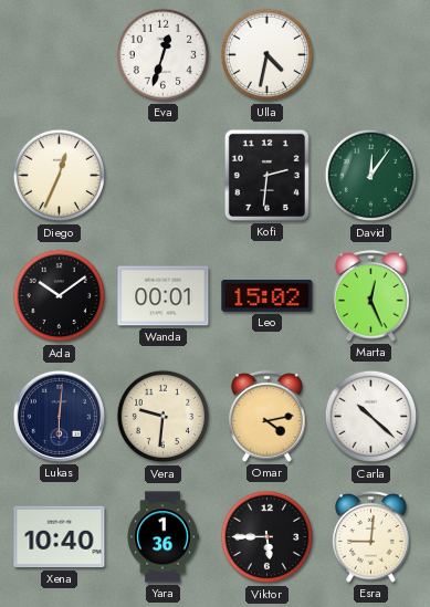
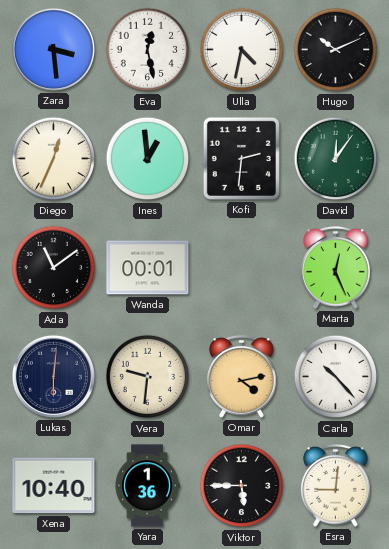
Zara: none -> 3:29 (53, 49)
Eva: 12:33 -> 12:28 (148, 50)
Hugo: none -> 10:11 (336, 50)
Ines: none -> 12:59 (148, 159)
Ada: 10:09 -> 11:09 (54, 268)
Leo: 15:02 -> none (268, 295)
Carla: 10:22 -> 10:23 (336, 377)
